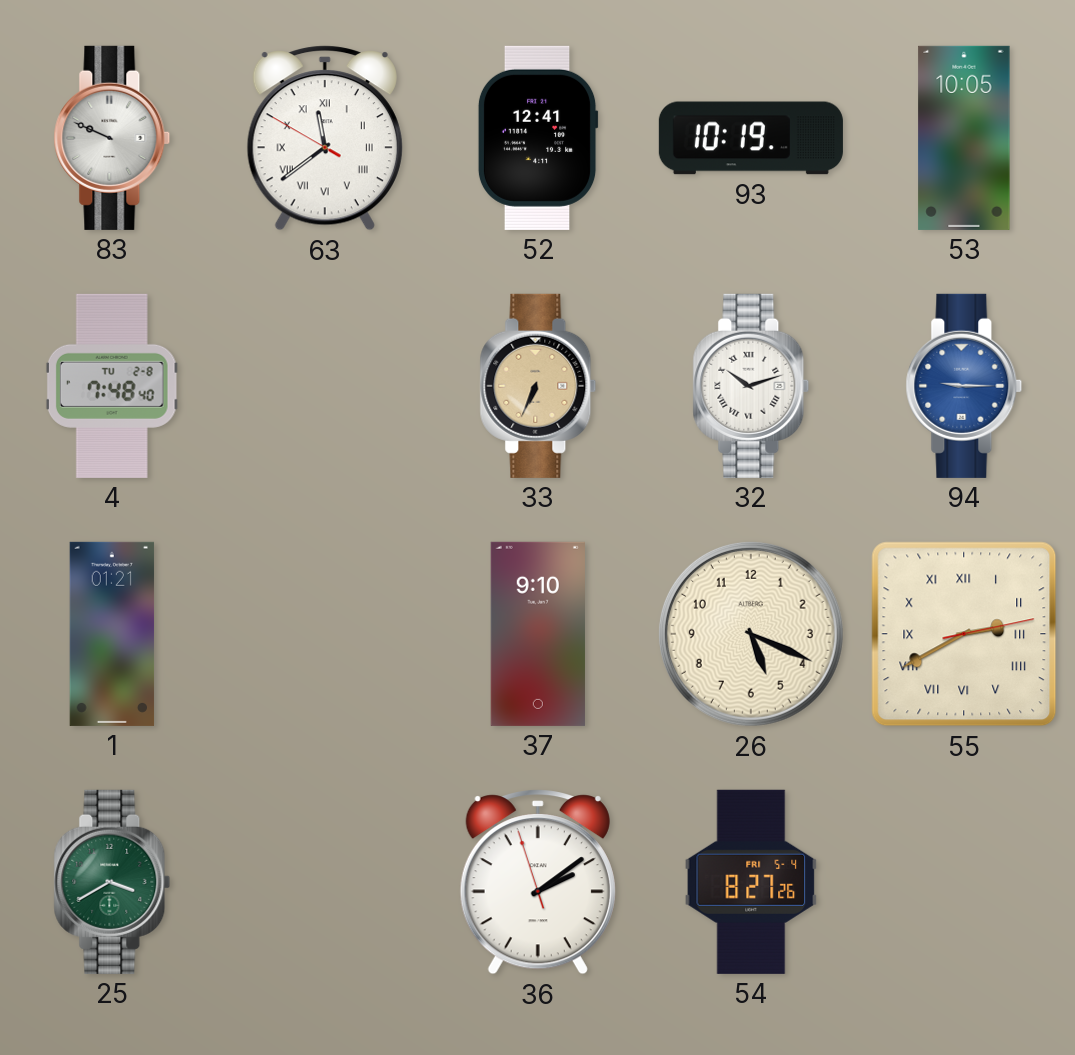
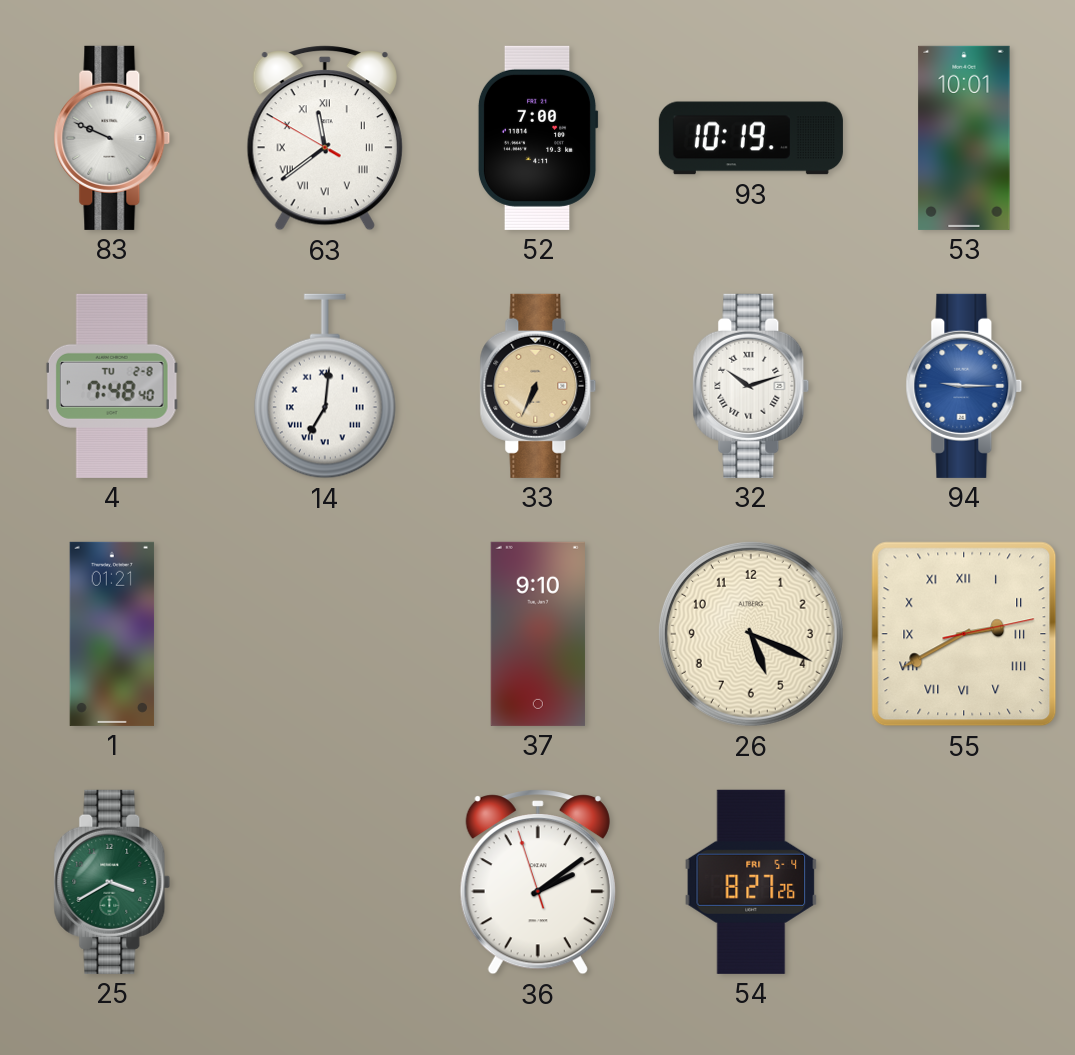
52: 12:41 -> 7:00 (538, 138)
53: 10:05 -> 10:01 (964, 138)
14: none -> 7:01 (325, 386)
